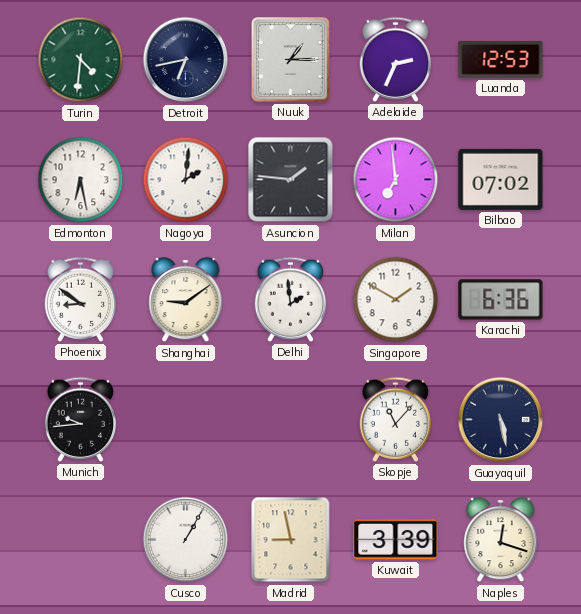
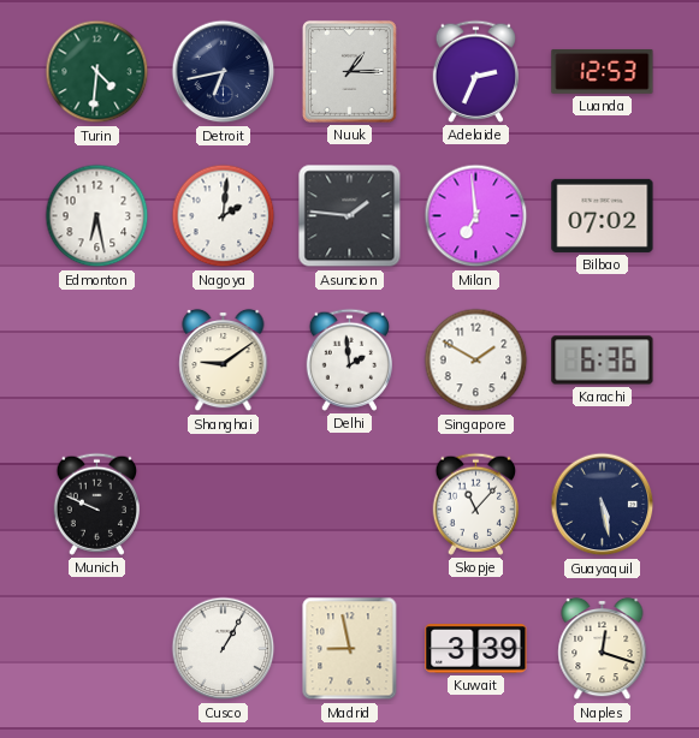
Phoenix: 8:51 -> none (80, 299)
Munich: 9:44 -> 9:49 (96, 504)
